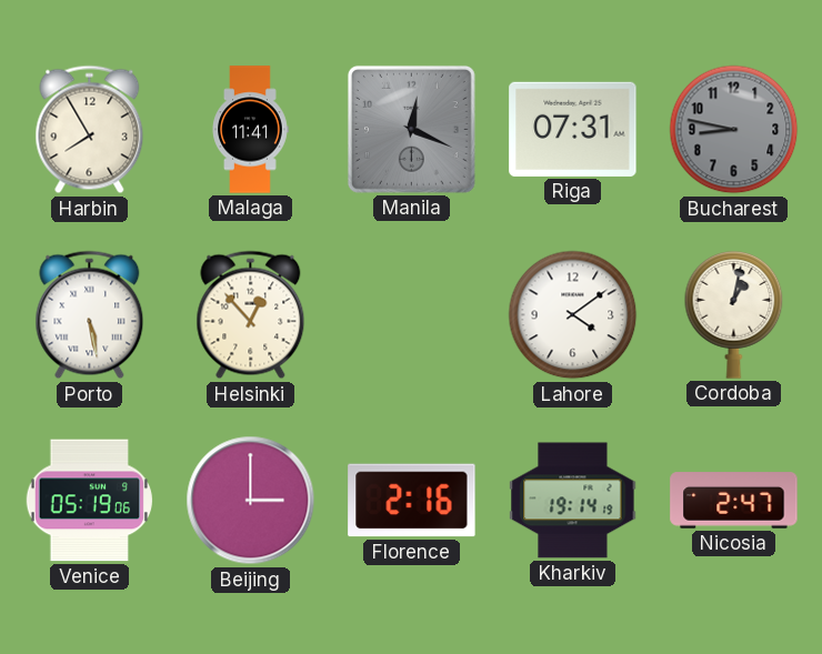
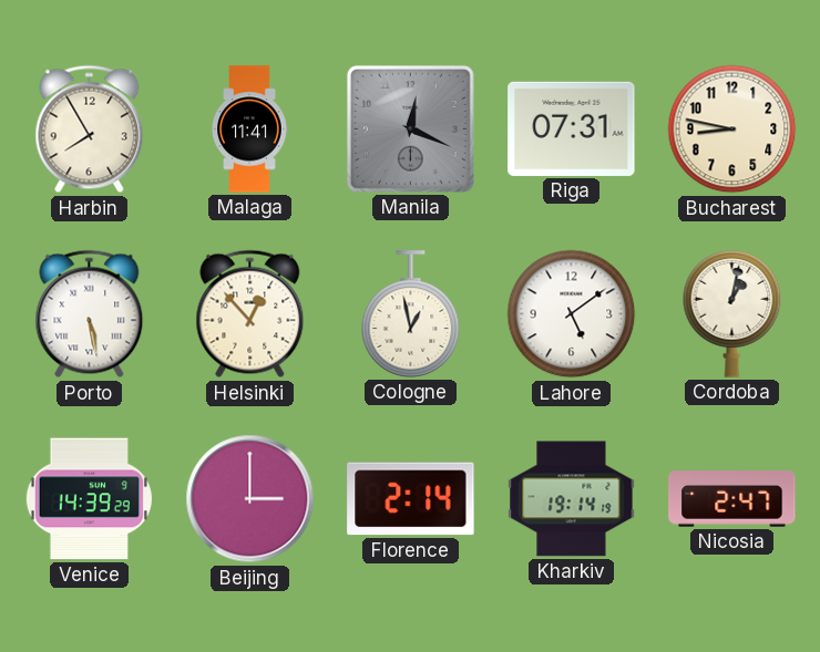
Bucharest dial: grey -> cream (732, 130)
Cologne: none -> 12:58 (411, 314)
Lahore: 4:09 -> 5:09 (572, 314)
Venice: 05:19 -> 14:39 (89, 499)
Florence: 2:16 -> 2:14 (411, 499)
